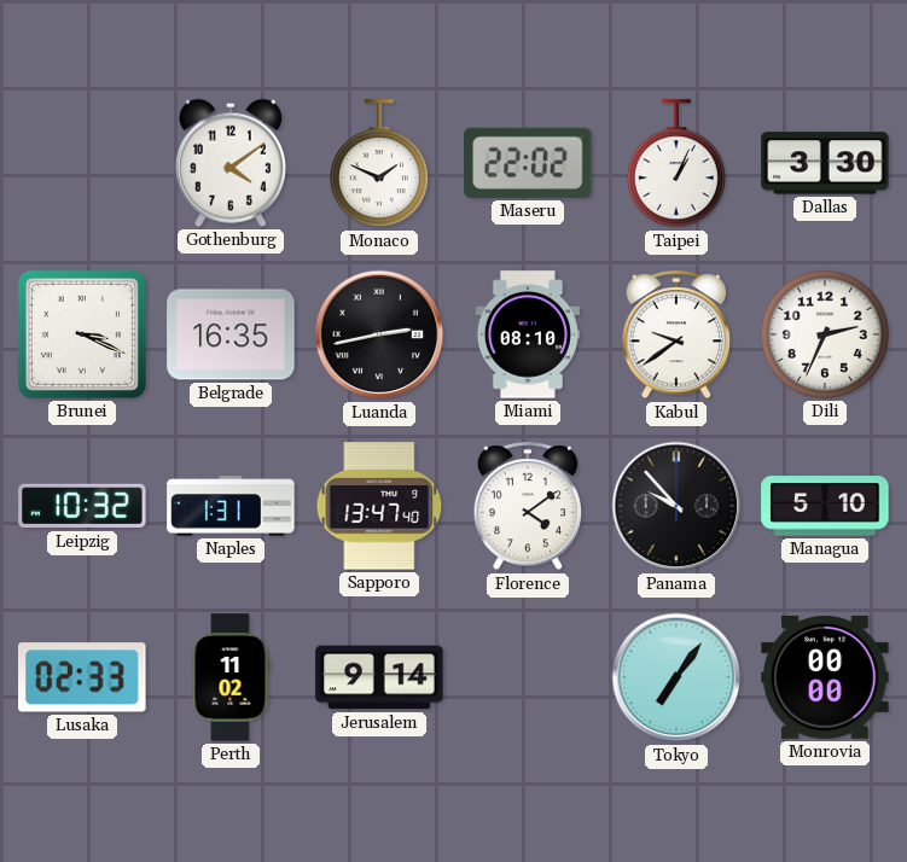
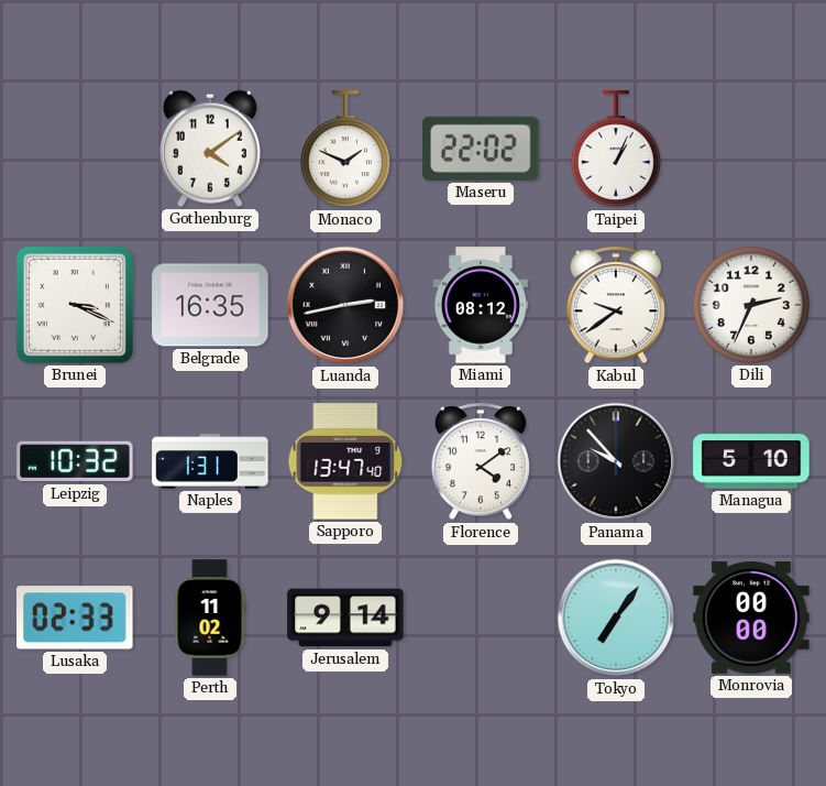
Dallas: 3:30 -> none (825, 163)
Miami: 08:10 -> 08:12 (481, 305)
